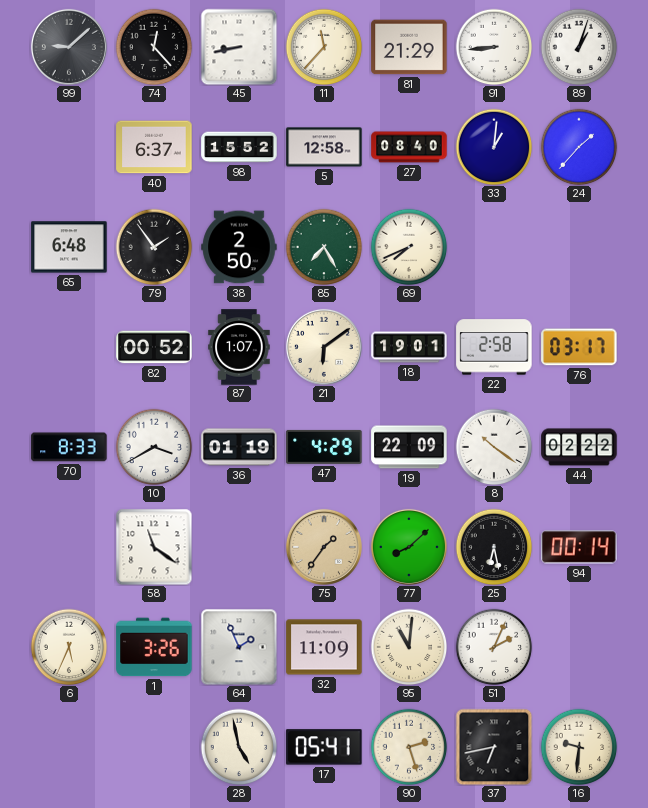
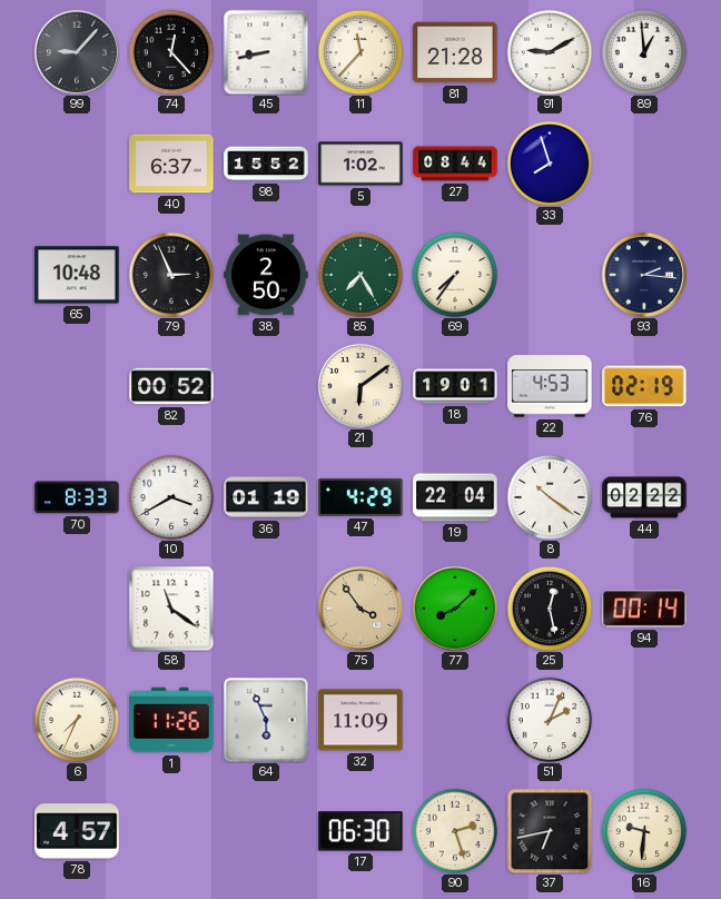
99: 9:08 -> 9:07 (77, 52)
81: 21:29 -> 21:28 (455, 52)
91: 8:44 -> 9:10 (550, 52)
89: 1:03 -> 12:59 (644, 52)
5: 12:58 -> 1:02 (360, 164)
27: 08:40 -> 08:44 (455, 164)
33: 1:01 -> 7:57 (550, 164)
24: 1:37 -> none (579, 147)
65: 6:48 -> 10:48 (77, 275)
79: 1:54 -> 2:56 (171, 275)
69: 7:41 -> 7:36 (455, 275)
93: none -> 2:16 (644, 275)
87: 1:07 -> none (239, 347)
22: 2:58 -> 4:53 (550, 386)
76: 03:17 -> 02:19 (644, 386)
19: 22:09 -> 22:04 (455, 497)
75: 1:36 -> 3:54 (360, 609)
25: 6:28 -> 12:28 (550, 609)
6: 5:34 -> 7:34 (77, 720)
1: 3:26 -> 11:26 (171, 720)
64: 1:56 -> 5:56 (266, 720)
95: 11:01 -> none (409, 647)
78: none -> 4:57 (77, 831)
28: 4:58 -> none (239, 747)
17: 05:41 -> 06:30 (360, 831)
